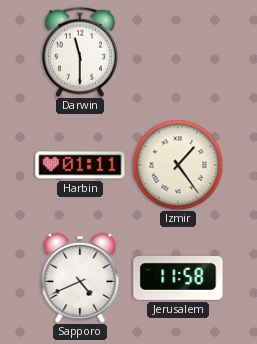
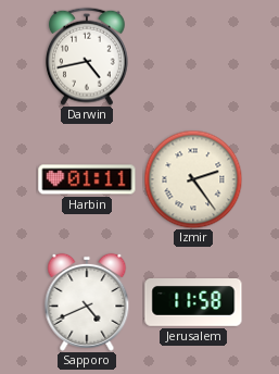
Darwin: 11:30 -> 4:43 (88, 57)
Izmir: 1:24 -> 2:24 (193, 179)
